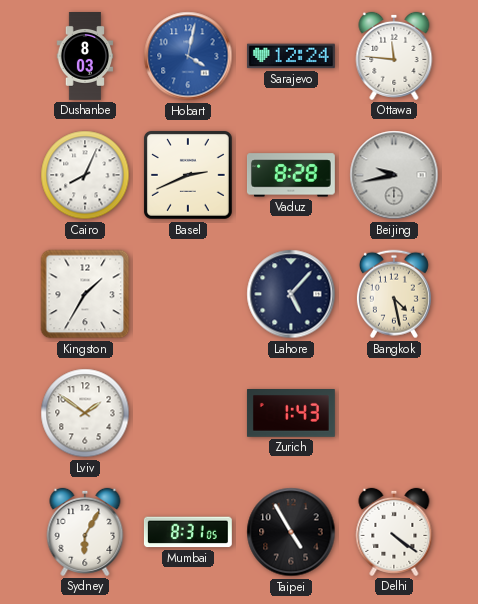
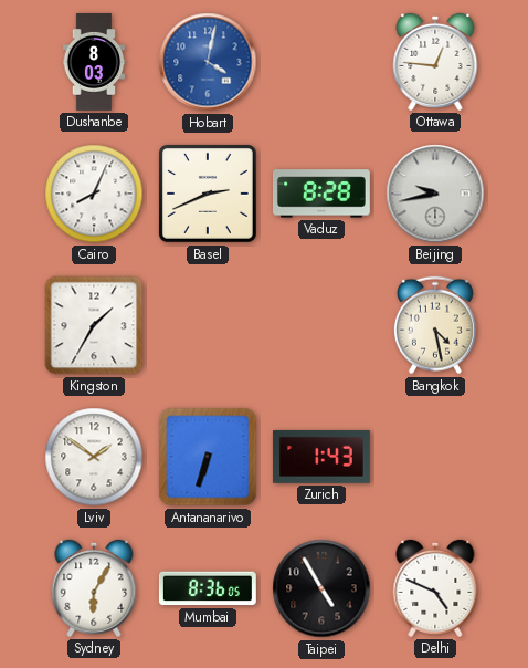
Sarajevo: 12:24 -> none (291, 56)
Ottawa: 11:46 -> 12:46 (435, 62)
Lahore: 5:07 -> none (291, 294)
Antananarivo: none -> 6:33 (208, 457)
Mumbai: 8:31 -> 8:36 (208, 588)
Delhi: 4:21 -> 4:49 (435, 588)
